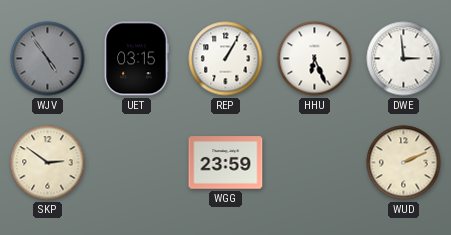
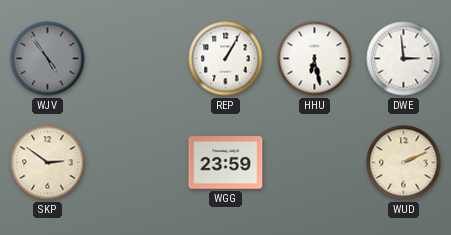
UET: 03:15 -> none (136, 59)
HHU: 6:26 -> 6:28 (315, 59)
